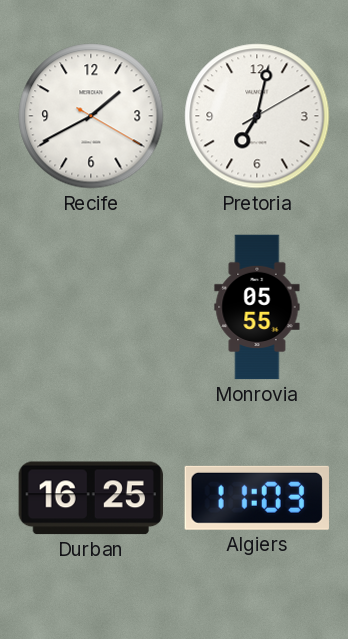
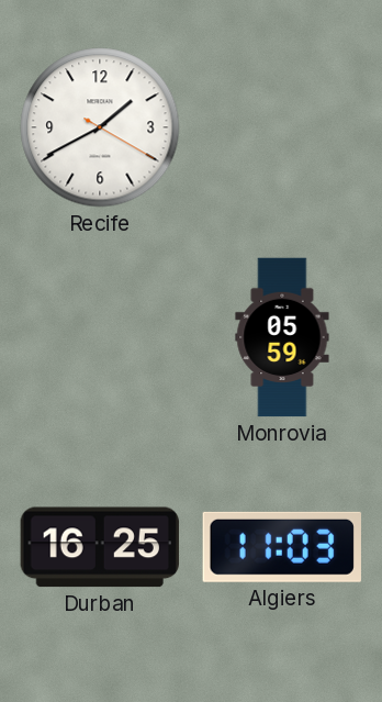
Pretoria: 7:02 -> none (257, 116)
Monrovia: 05:55 -> 05:59 (282, 337)
